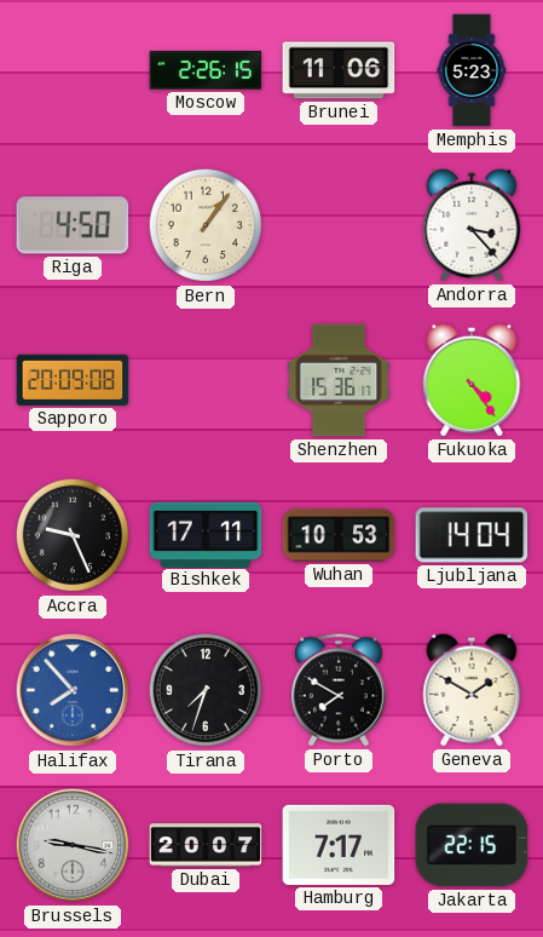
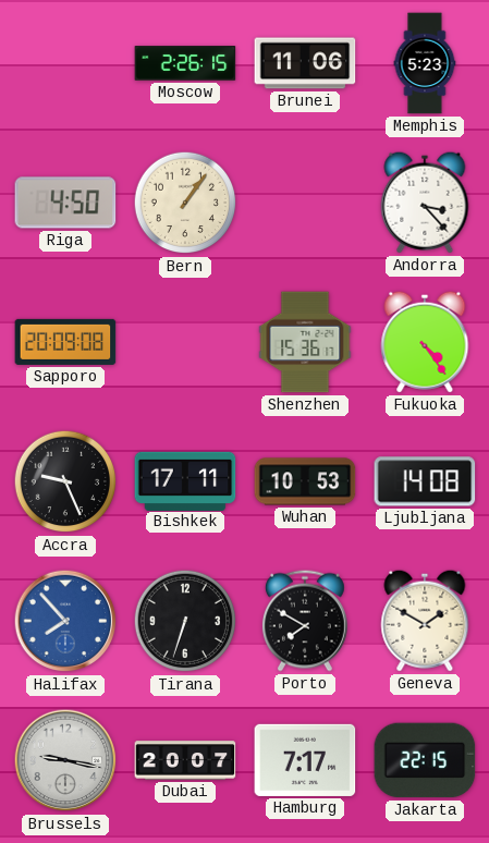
Ljubljana: 14:04 -> 14:08 (425, 481)
Tirana: 7:33 -> 6:33 (185, 621)
